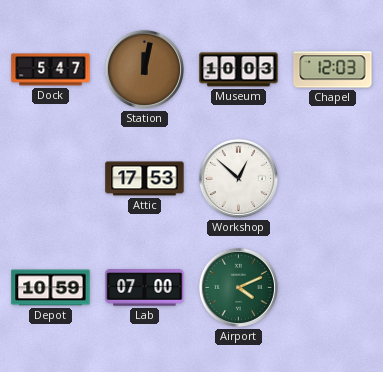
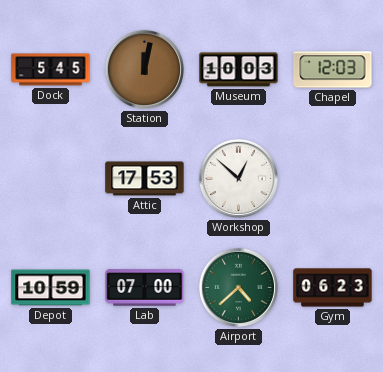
Dock: 5:47 -> 5:45 (51, 70)
Airport: 4:11 -> 4:38 (238, 287)
Gym: none -> 06:23 (333, 288)
